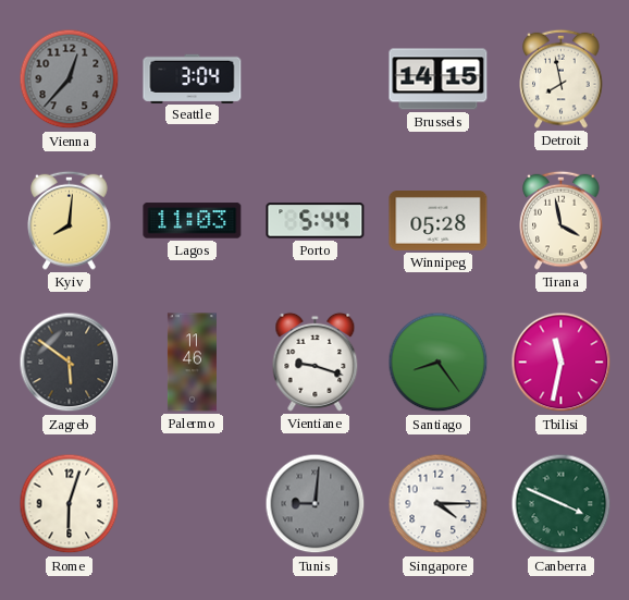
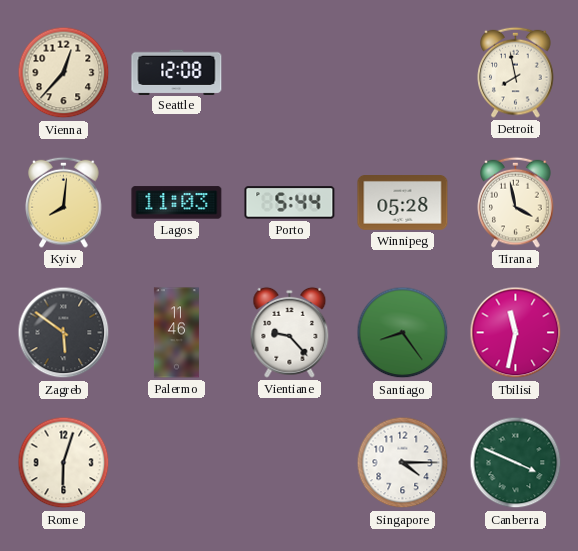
Vienna dial: grey -> cream (64, 73)
Seattle: 3:04 -> 12:08 (177, 72)
Brussels: 14:15 -> none (439, 79)
Vientiane: 9:18 -> 9:23 (290, 332)
Tunis: 9:01 -> none (316, 504)
